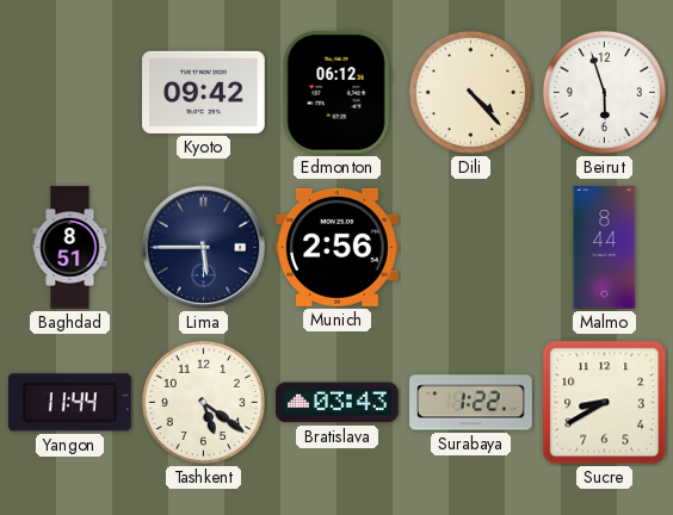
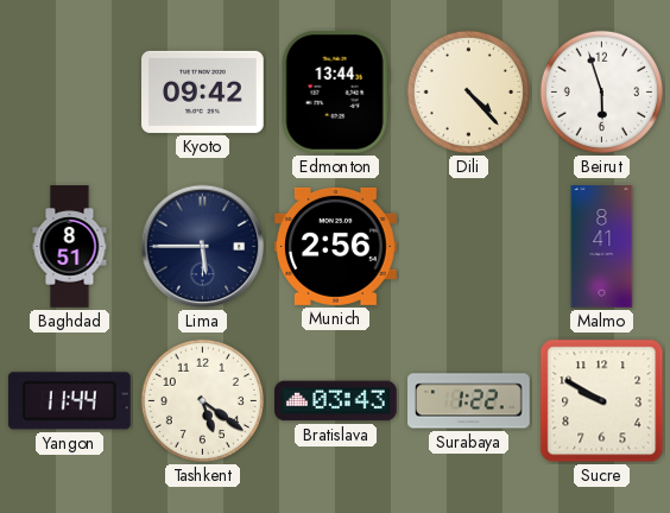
Edmonton: 06:12 -> 13:44 (335, 91)
Malmo: 8:44 -> 8:41 (602, 247)
Sucre: 8:40 -> 9:50 (602, 401)
